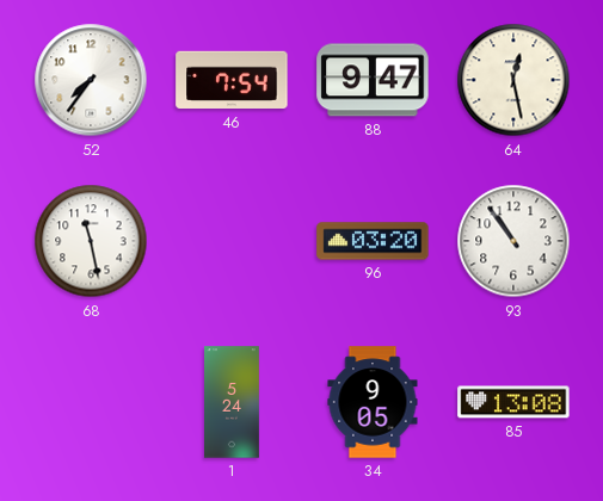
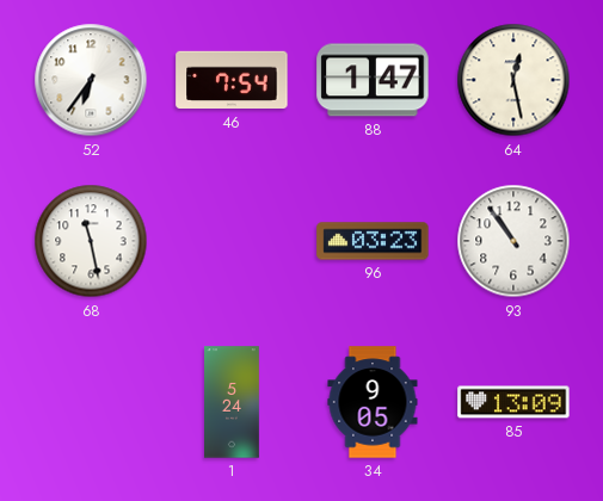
52: 7:36 -> 6:36 (91, 80)
88: 9:47 -> 1:47 (373, 80)
96: 03:20 -> 03:23 (373, 241)
85: 13:08 -> 13:09 (513, 402)
